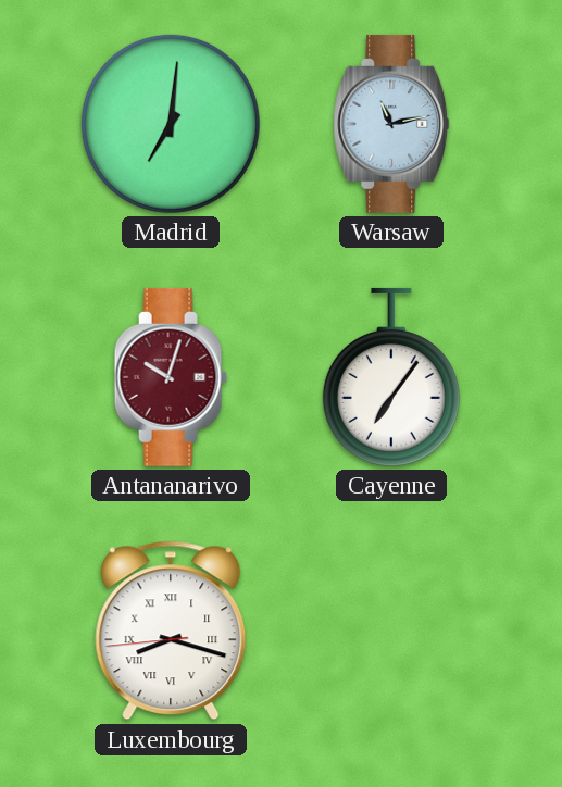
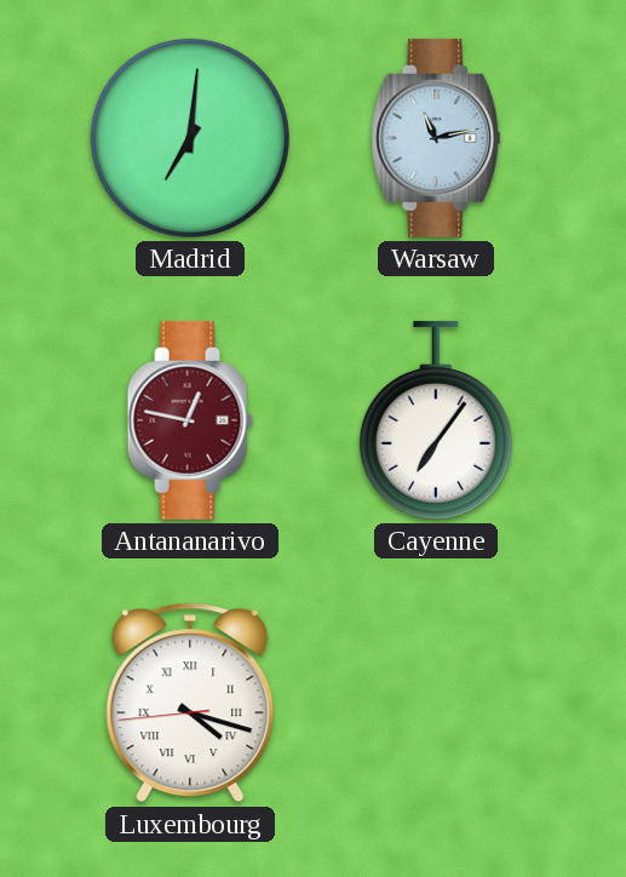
Antananarivo: 10:03 -> 12:47 (190, 420)
Luxembourg: 8:17 -> 4:17 (190, 703)
